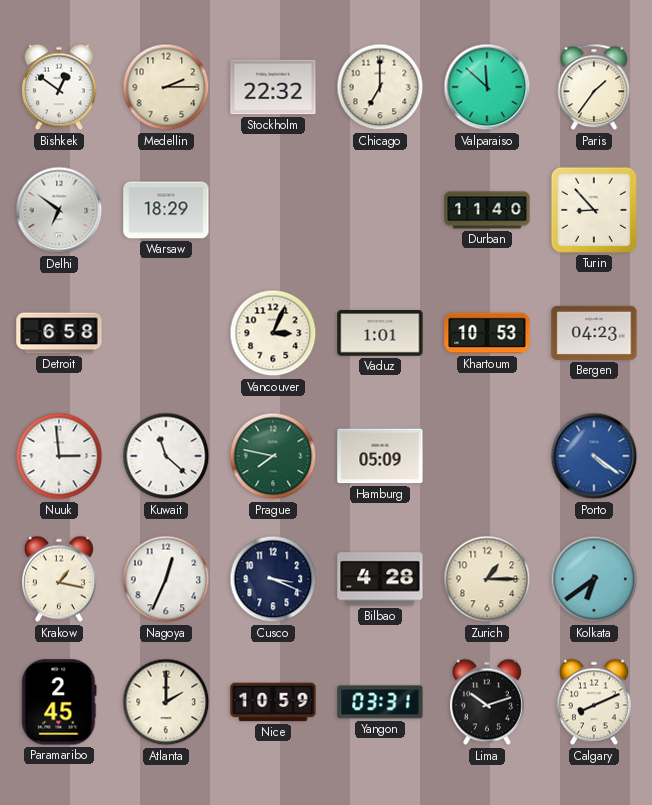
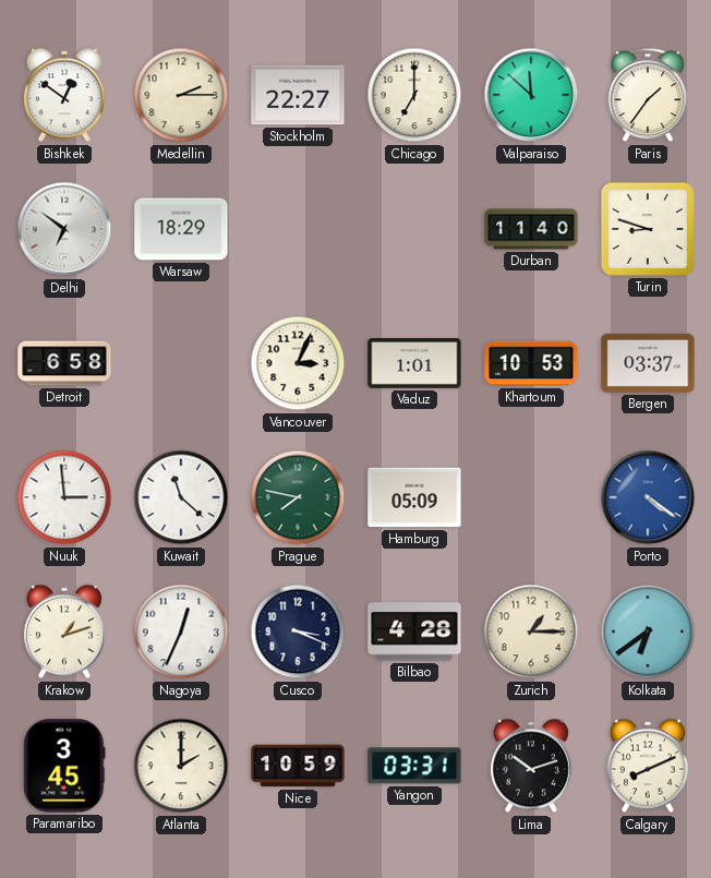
Stockholm: 22:32 -> 22:27 (298, 95)
Turin: 8:53 -> 8:48 (648, 229)
Bergen: 04:23 -> 03:37 (648, 363)
Krakow: 1:17 -> 1:12 (64, 632)
Paramaribo: 2:45 -> 3:45 (64, 766)
